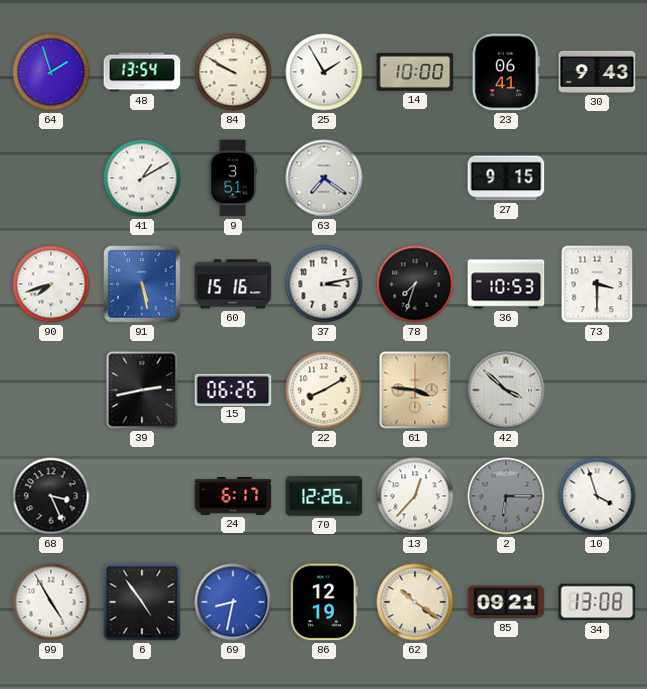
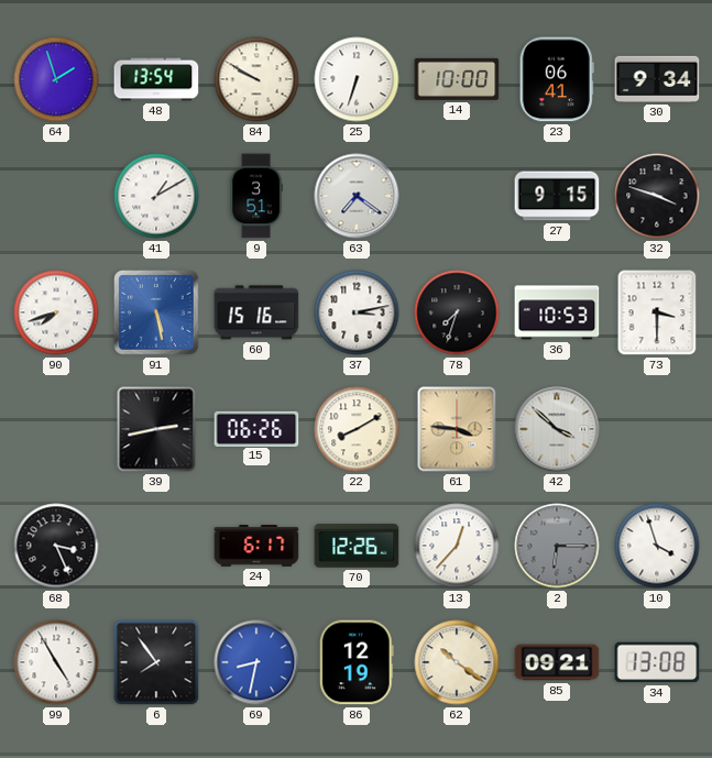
25: 1:55 -> 6:33 (357, 79)
30: 9:43 -> 9:34 (657, 79)
32: none -> 3:48 (657, 196)
6: 4:54 -> 7:54 (156, 662)
